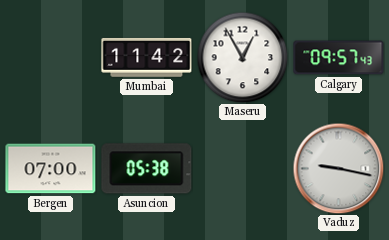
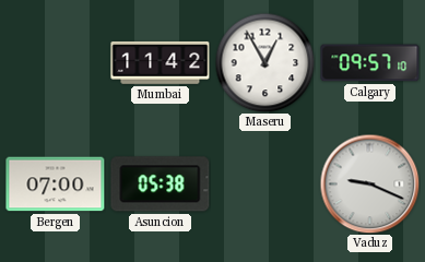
Calgary: 09:57:43 -> 09:57:10 (370, 63)
Vaduz: 9:17 -> 9:19 (369, 183)
